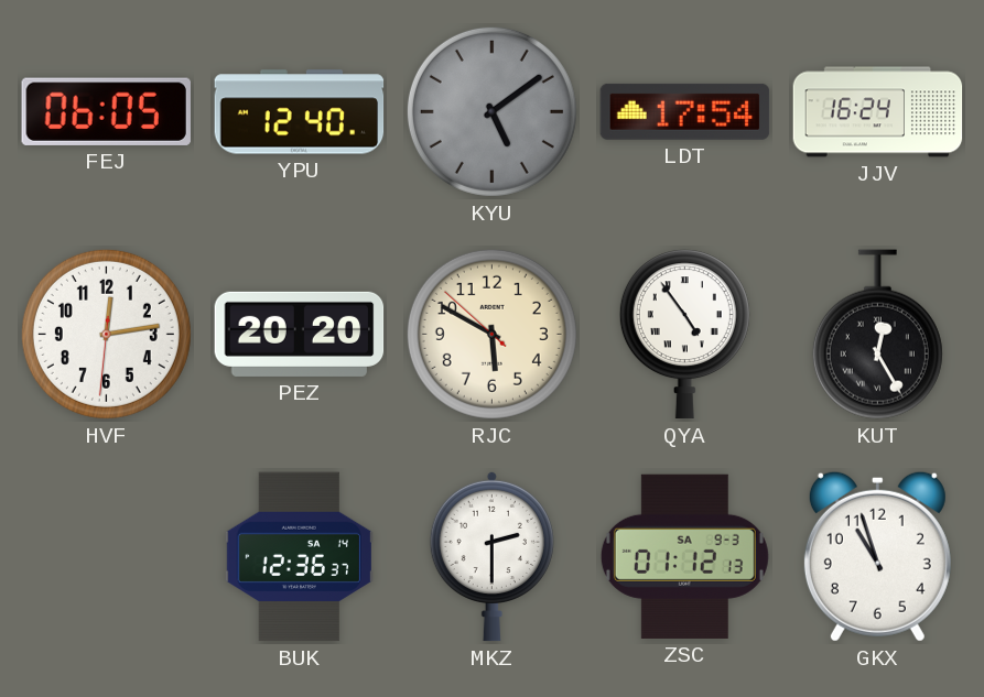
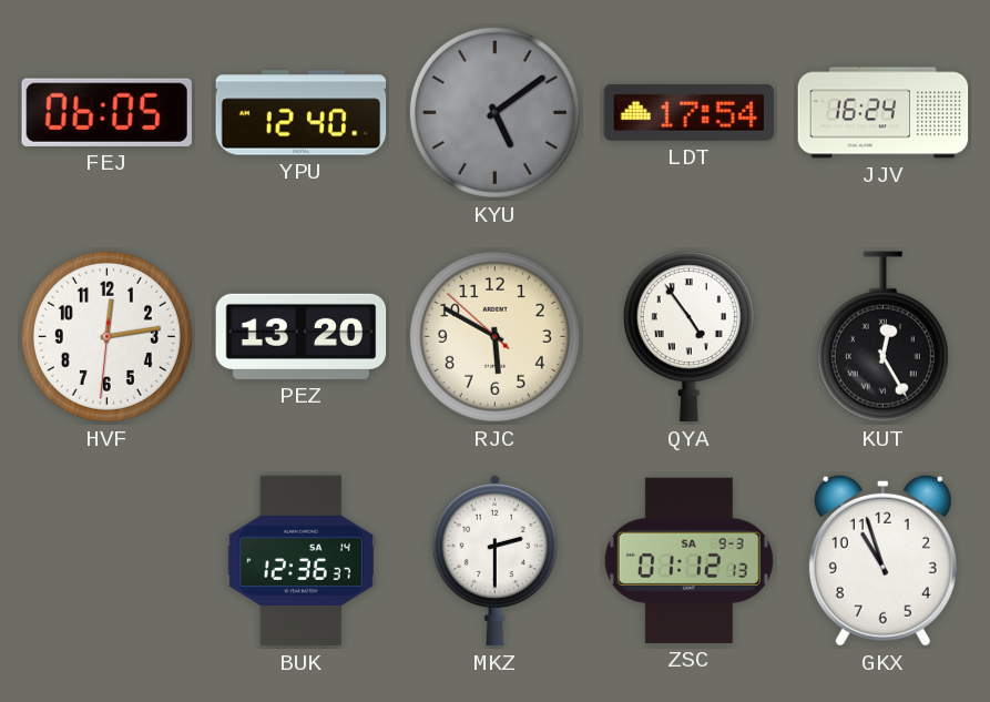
PEZ: 20:20 -> 13:20 (302, 336)
